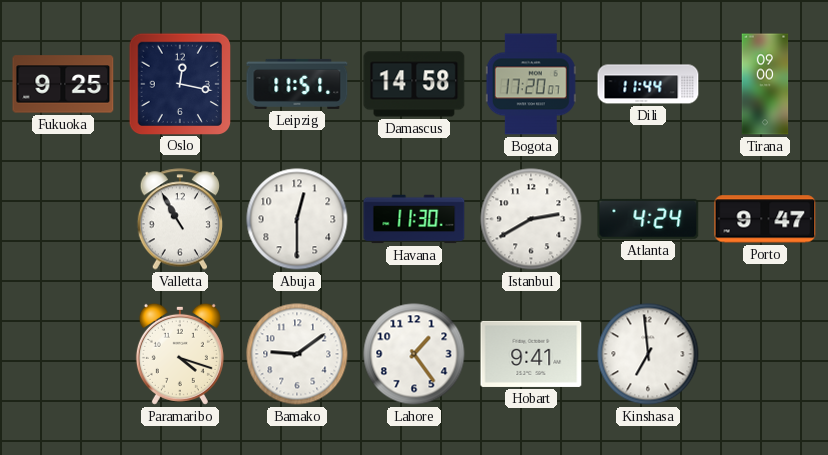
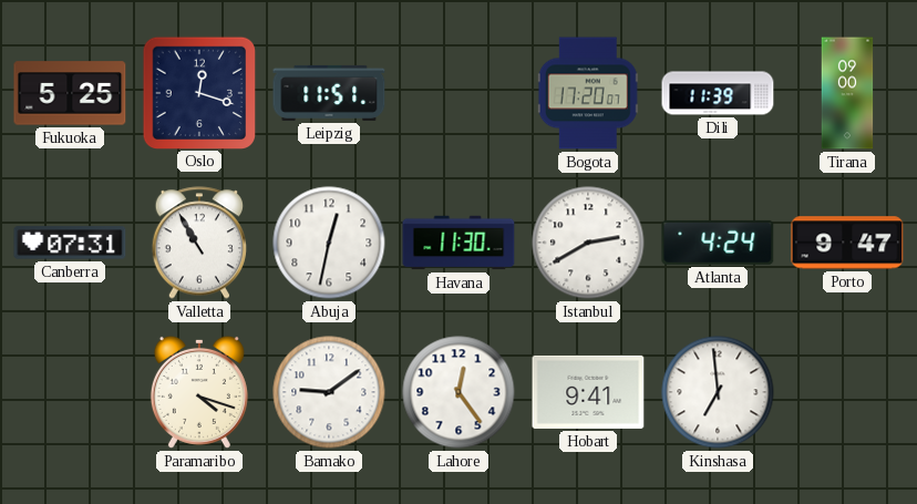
Fukuoka: 9:25 -> 5:25 (70, 93)
Oslo: 12:17 -> 12:18 (198, 92)
Damascus: 14:58 -> none (414, 84)
Dili: 11:44 -> 11:39 (718, 93)
Canberra: none -> 07:31 (70, 243)
Abuja: 12:30 -> 12:32 (329, 243)
Lahore: 1:24 -> 12:24 (458, 392)
